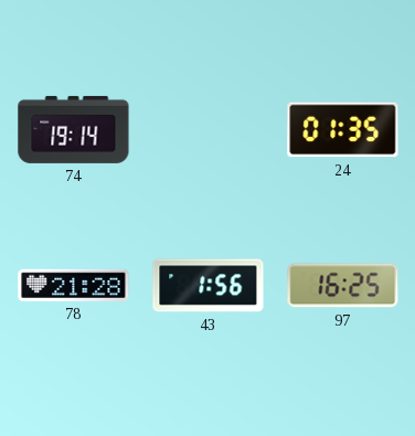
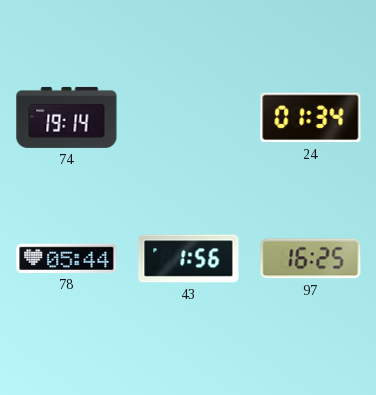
24: 01:35 -> 01:34 (311, 118)
78: 21:28 -> 05:44 (67, 258)
